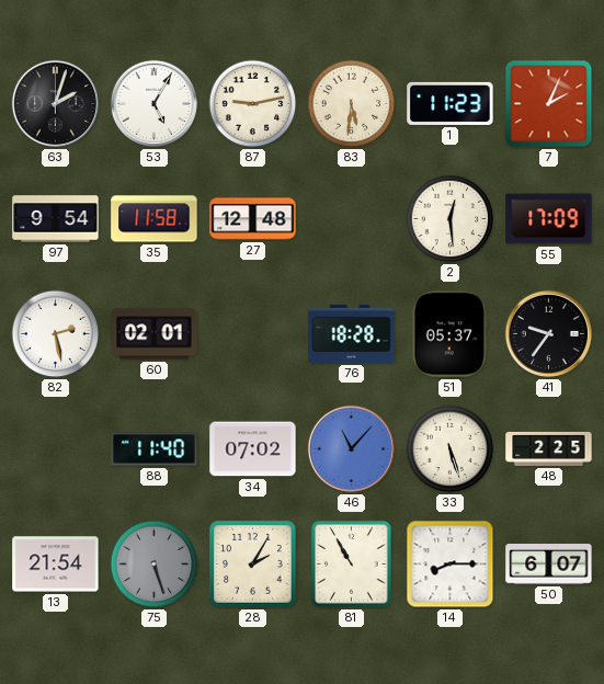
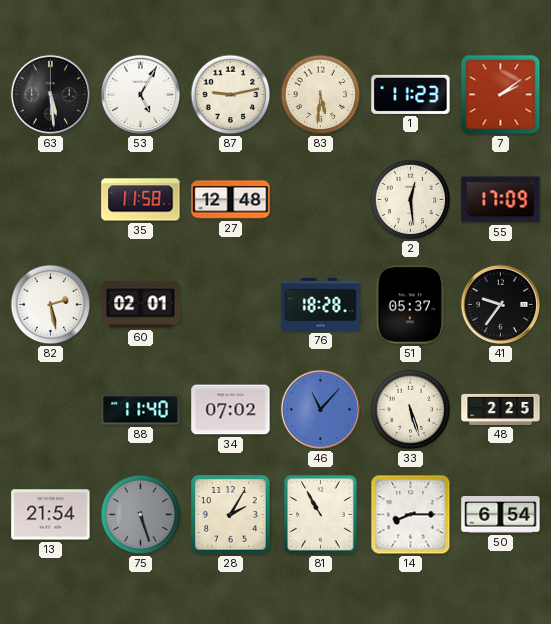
63: 2:03 -> 5:29 (50, 94)
7: 2:04 -> 2:09 (501, 95)
97: 9:54 -> none (56, 219)
50: 6:07 -> 6:54 (501, 515)
